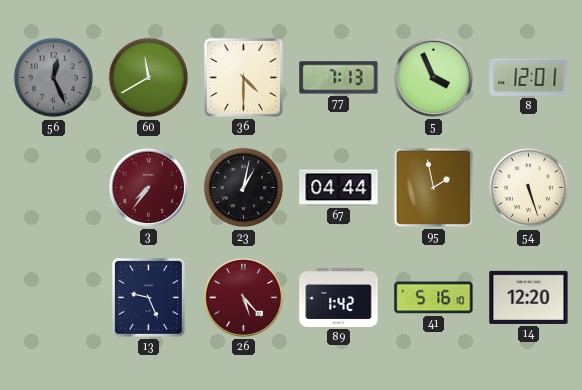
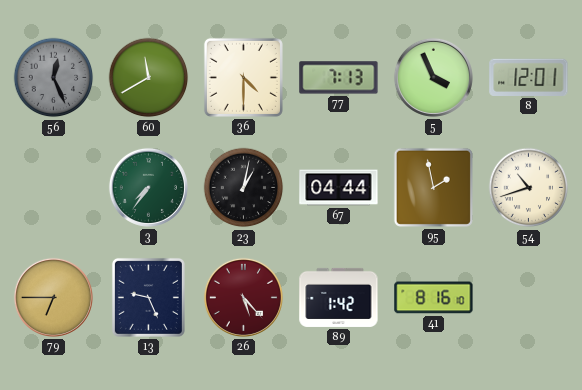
3 dial: burgundy -> green (148, 187)
54: 5:27 -> 10:42 (529, 188)
79: none -> 6:45 (53, 297)
41: 5:16 -> 8:16 (434, 298)
14: 12:20 -> none (529, 297)
